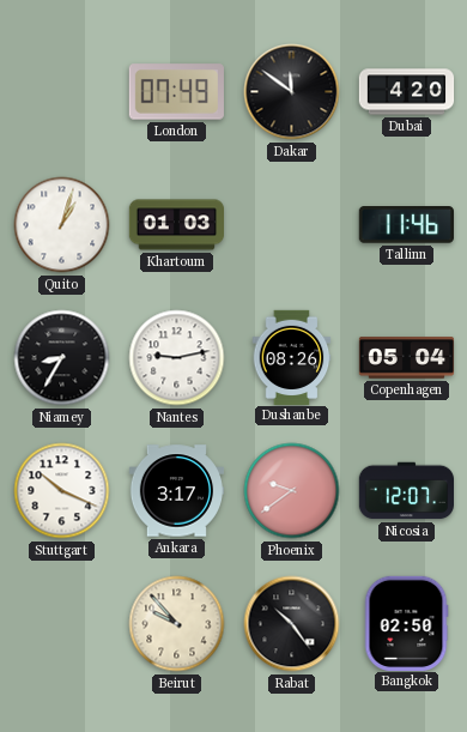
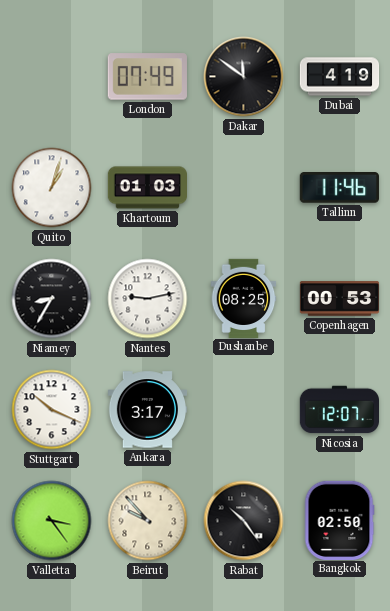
Dubai: 4:20 -> 4:19 (340, 77)
Dushanbe: 08:26 -> 08:25 (244, 298)
Copenhagen: 05:04 -> 00:53 (340, 299)
Phoenix: 9:39 -> none (292, 491)
Valletta: none -> 3:24 (52, 521)
